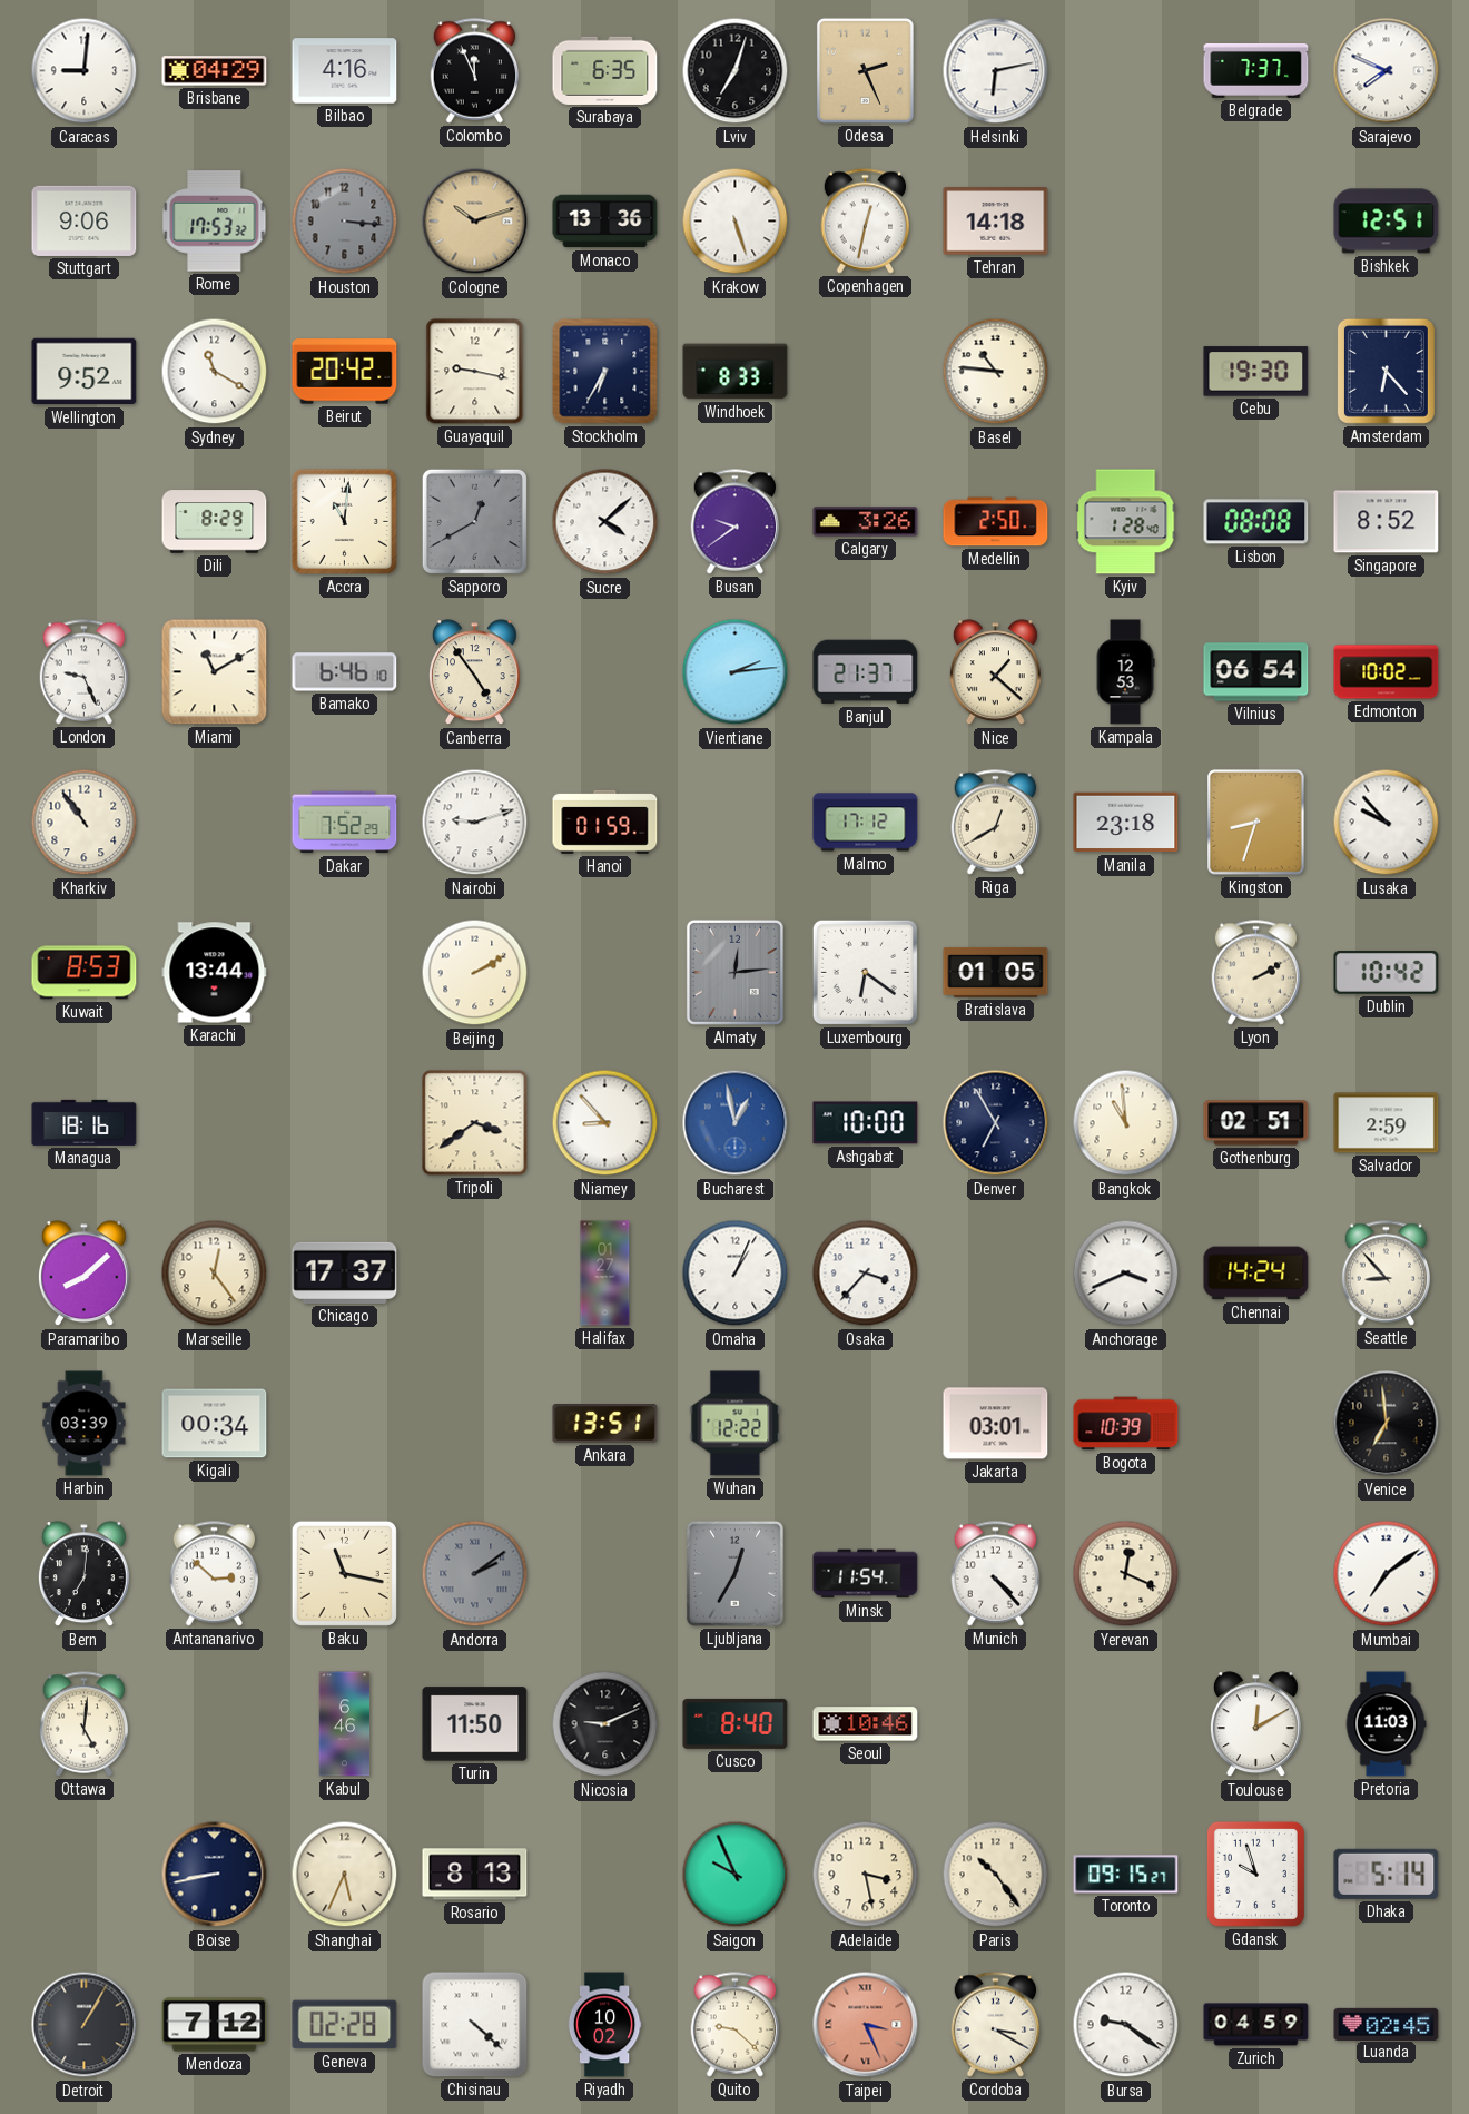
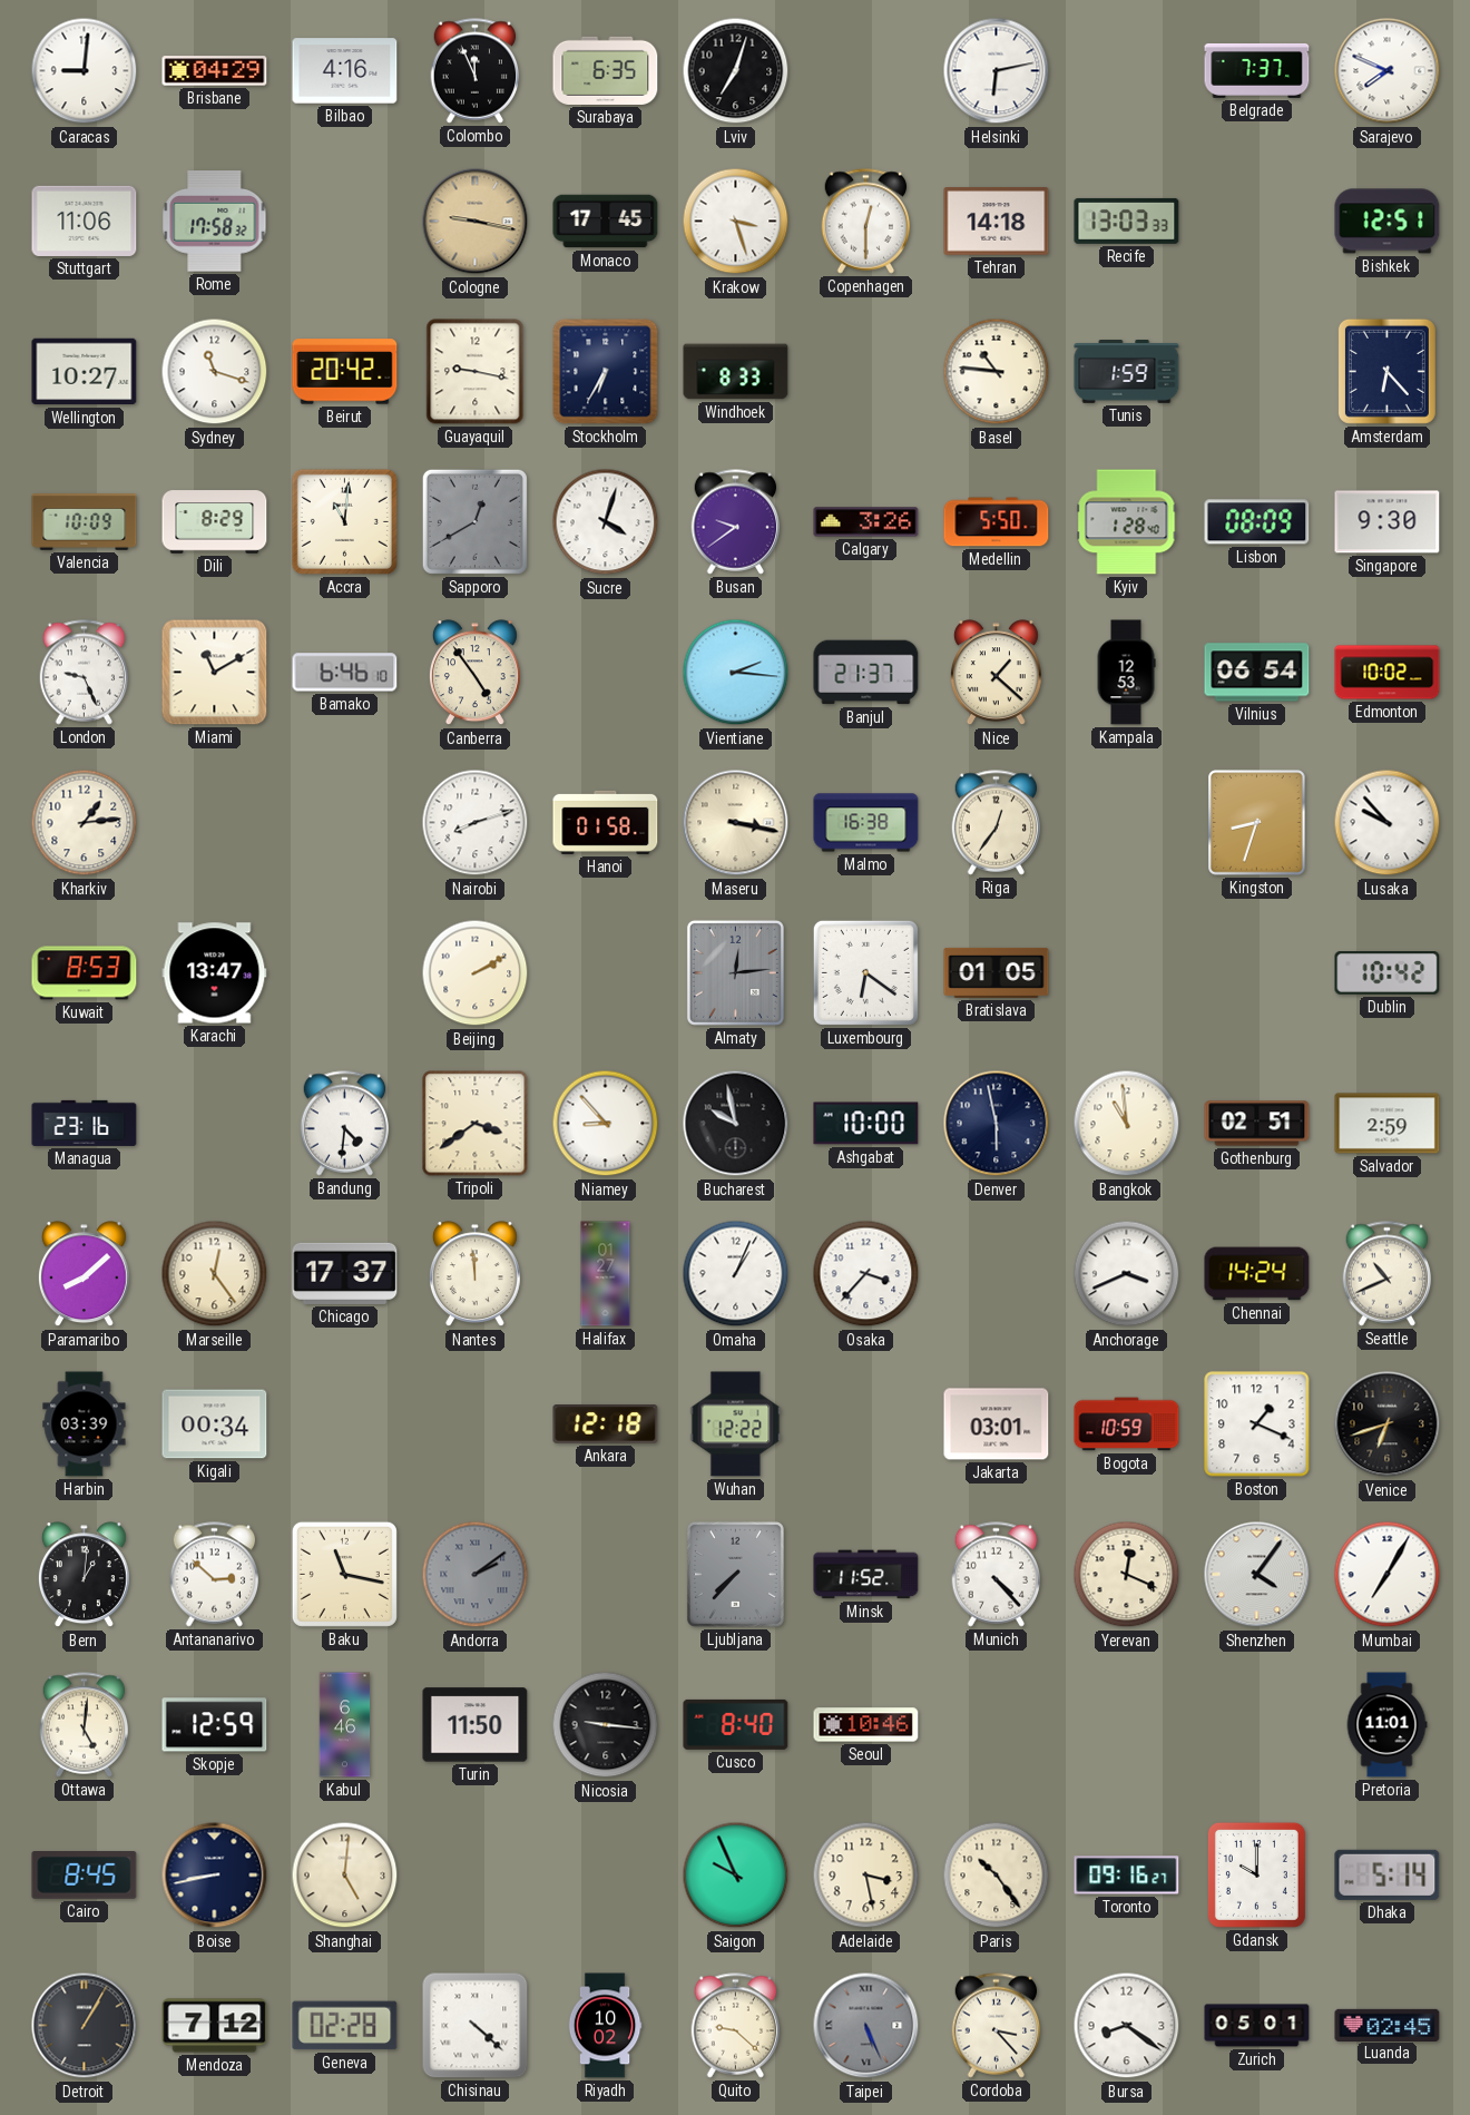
Odesa: 2:26 -> none (865, 70)
Stuttgart: 9:06 -> 11:06 (85, 221)
Rome: 17:53 -> 17:58 (215, 222)
Houston: 3:16 -> none (345, 222)
Cologne: 10:12 -> 9:17 (476, 222)
Monaco: 13:36 -> 17:45 (606, 222)
Krakow: 5:27 -> 3:27 (736, 222)
Copenhagen: 12:32 -> 12:30 (866, 222)
Recife: none -> 13:03 (1127, 221)
Wellington: 9:52 -> 10:27 (85, 372)
Sydney: 11:20 -> 11:18 (215, 372)
Tunis: none -> 1:59 (1127, 372)
Cebu: 19:30 -> none (1256, 372)
Valencia: none -> 10:09 (85, 522)
Sucre: 4:08 -> 4:03 (606, 522)
Medellin: 2:50 -> 5:50 (997, 522)
Lisbon: 08:08 -> 08:09 (1257, 522)
Singapore: 8:52 -> 9:30 (1388, 522)
Vientiane: 2:14 -> 2:16 (736, 673)
Kharkiv: 10:54 -> 1:14 (85, 823)
Dakar: 7:52 -> none (345, 823)
Nairobi: 9:12 -> 8:12 (476, 823)
Hanoi: 01:59 -> 01:58 (606, 822)
Maseru: none -> 3:17 (736, 823)
Malmo: 17:12 -> 16:38 (866, 823)
Riga: 12:40 -> 12:36 (997, 823)
Manila: 23:18 -> none (1126, 823)
Karachi: 13:44 -> 13:47 (215, 973)
Lyon: 2:10 -> none (1256, 973)
Managua: 18:16 -> 23:16 (85, 1123)
Bandung: none -> 4:31 (345, 1124)
Bucharest: 12:58 -> 9:58 (736, 1124)
Bucharest dial: blue -> black (736, 1124)
Denver: 6:55 -> 5:58 (997, 1124)
Nantes: none -> 11:59 (474, 1274)
Seattle: 8:53 -> 10:41 (1388, 1274)
Ankara: 13:51 -> 12:18 (606, 1424)
Bogota: 10:39 -> 10:59 (1127, 1424)
Boston: none -> 1:19 (1257, 1424)
Venice: 6:59 -> 6:42 (1388, 1424)
Bern: 7:01 -> 1:01 (84, 1575)
Ljubljana: 12:35 -> 7:37 (735, 1574)
Minsk: 11:54 -> 11:52 (866, 1575)
Shenzhen: none -> 4:06 (1257, 1575)
Mumbai: 7:09 -> 7:05 (1388, 1575)
Skopje: none -> 12:59 (215, 1725)
Nicosia: 9:11 -> 9:16 (606, 1725)
Toulouse: 12:10 -> none (1255, 1724)
Pretoria: 11:03 -> 11:01 (1386, 1725)
Cairo: none -> 8:45 (85, 1876)
Shanghai: 5:34 -> 5:01 (345, 1876)
Rosario: 8:13 -> none (475, 1875)
Toronto: 09:15 -> 09:16 (1127, 1876)
Gdansk: 9:57 -> 10:00 (1256, 1874)
Taipei: 3:26 -> 5:26 (866, 2026)
Taipei dial: salmon -> grey (866, 2026)
Cordoba: 3:20 -> 3:23 (997, 2026)
Bursa: 9:21 -> 8:21 (1127, 2026)
Zurich: 04:59 -> 05:01 (1257, 2026)
